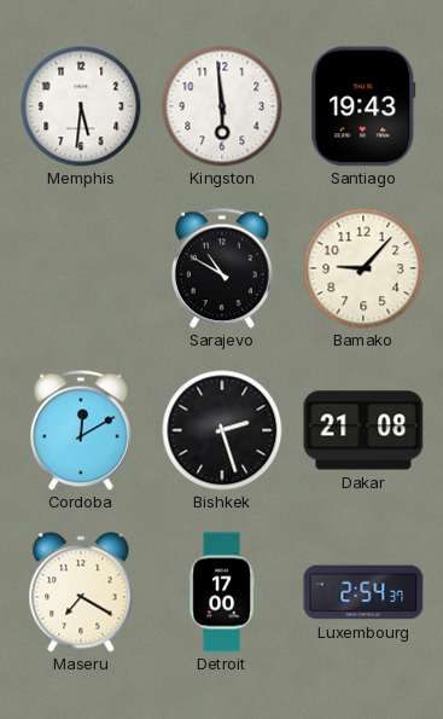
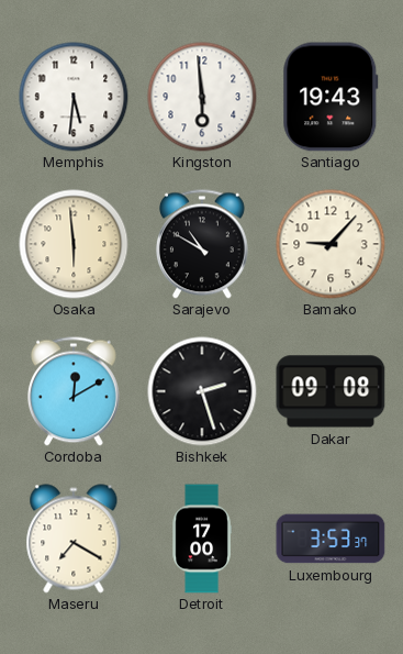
Osaka: none -> 5:59 (74, 244)
Dakar: 21:08 -> 09:08 (331, 391)
Luxembourg: 2:54 -> 3:53 (331, 539)
